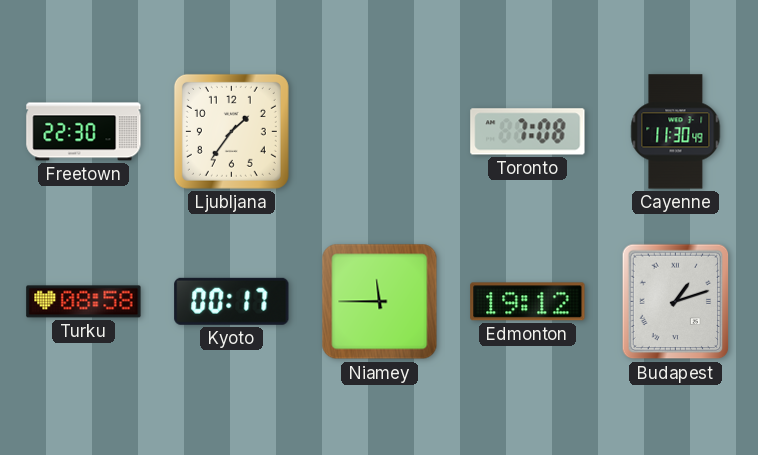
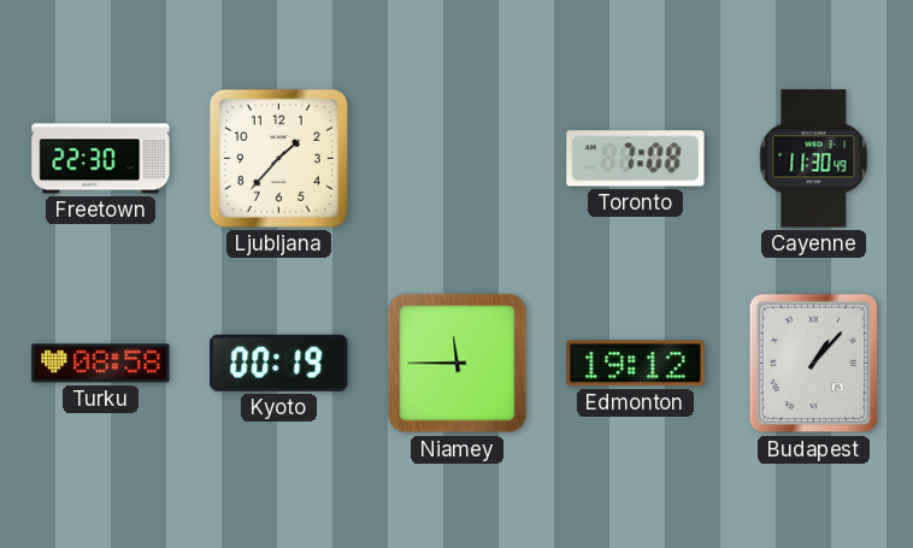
Ljubljana: 1:36 -> 1:37 (278, 158)
Kyoto: 00:17 -> 00:19 (279, 363)
Budapest: 1:12 -> 1:07 (814, 364)
